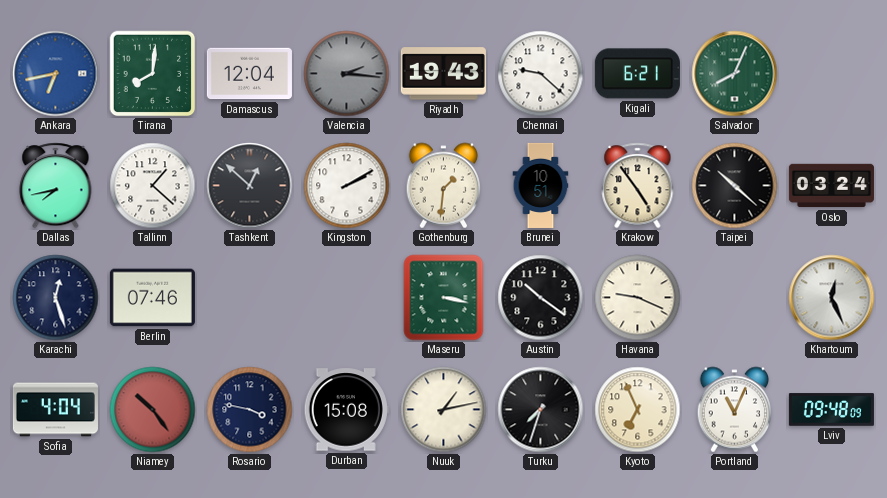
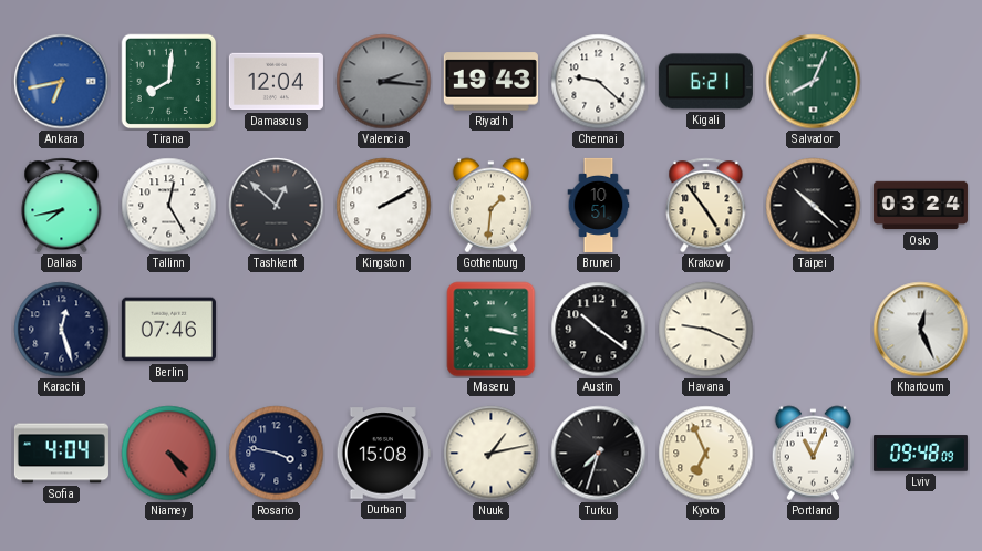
Tallinn: 1:22 -> 12:25 (169, 206)
Niamey: 10:24 -> 4:24 (169, 454)
